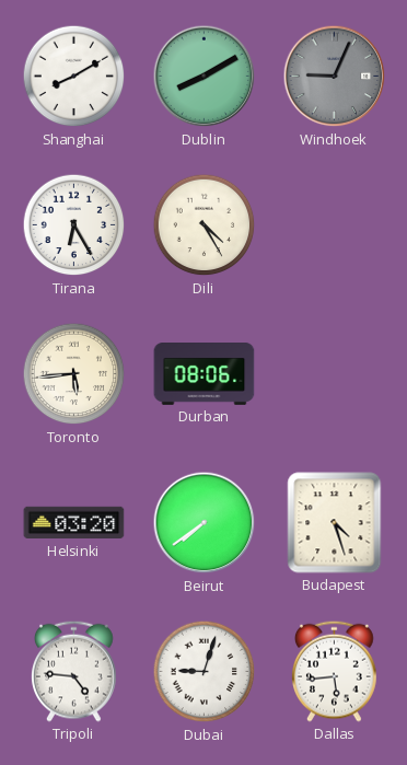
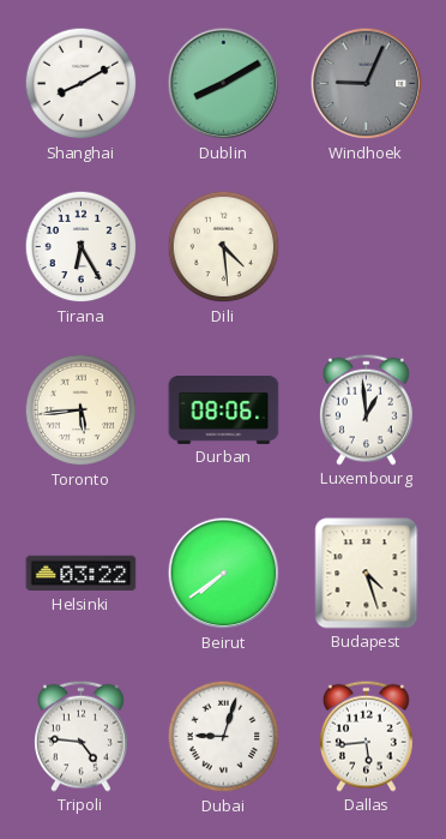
Dili: 4:25 -> 4:29 (224, 247)
Luxembourg: none -> 12:59 (367, 409)
Helsinki: 03:20 -> 03:22 (82, 574)
